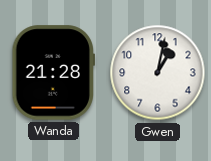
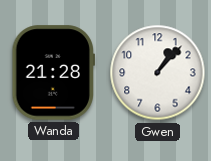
Gwen: 1:02 -> 1:07 (158, 73)
